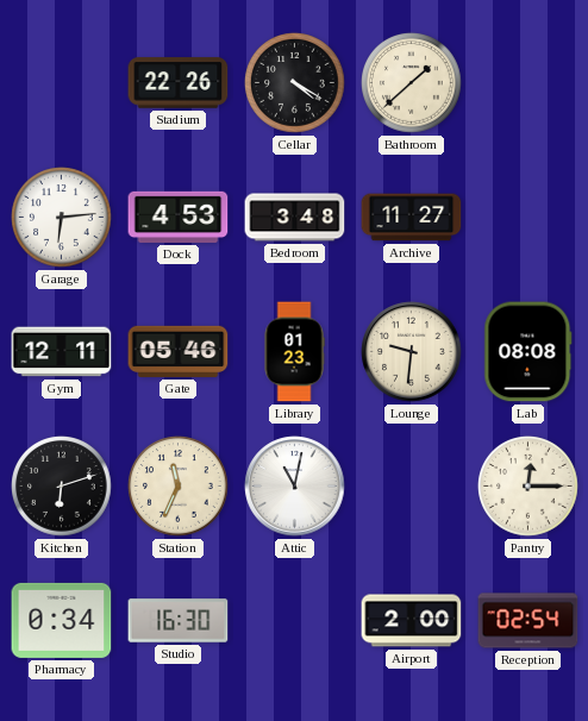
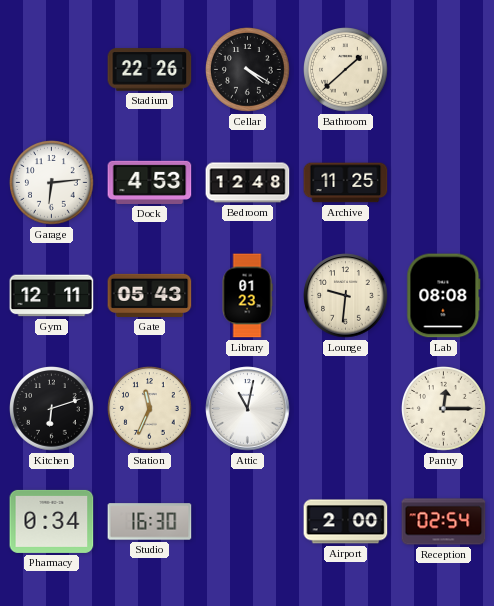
Bedroom: 3:48 -> 12:48 (248, 183)
Archive: 11:27 -> 11:25 (346, 183)
Gate: 05:46 -> 05:43 (150, 295)
